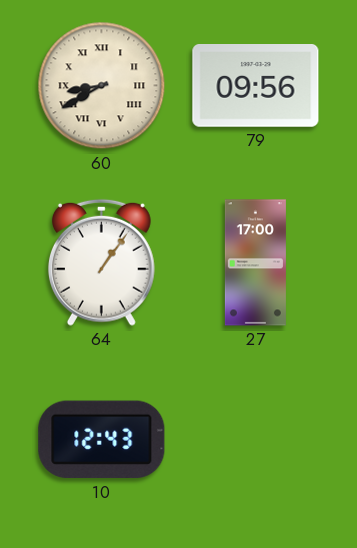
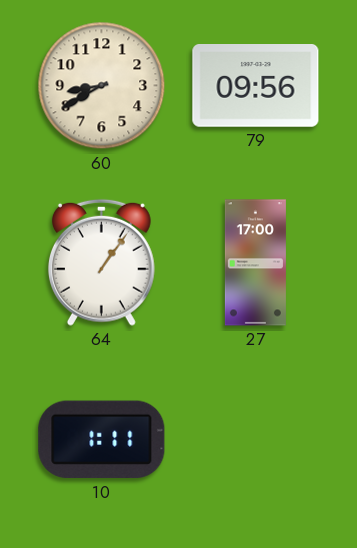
60 numerals: Roman -> Arabic (102, 86)
10: 12:43 -> 1:11 (102, 440)
